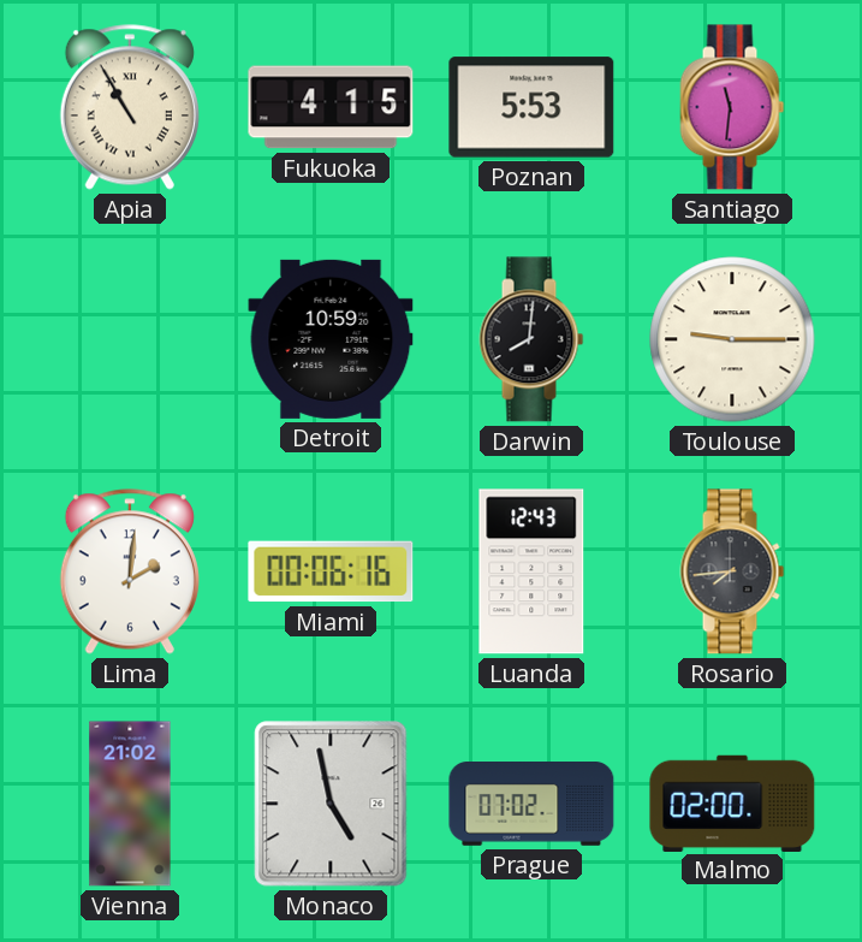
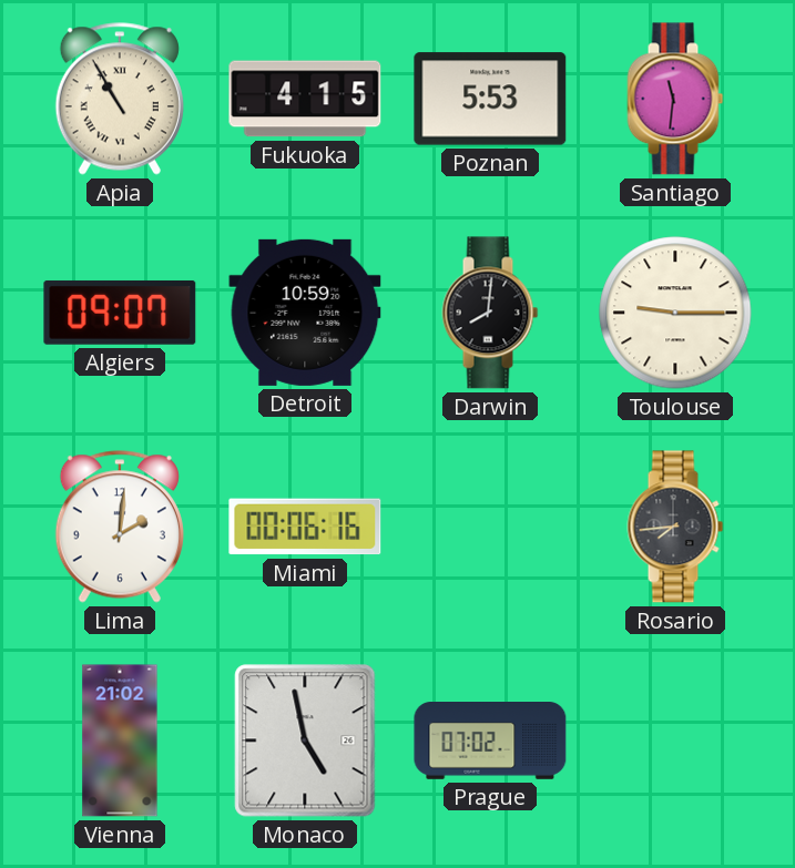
Algiers: none -> 09:07 (120, 313)
Luanda: 12:43 -> none (531, 571)
Malmo: 02:00 -> none (732, 802)
